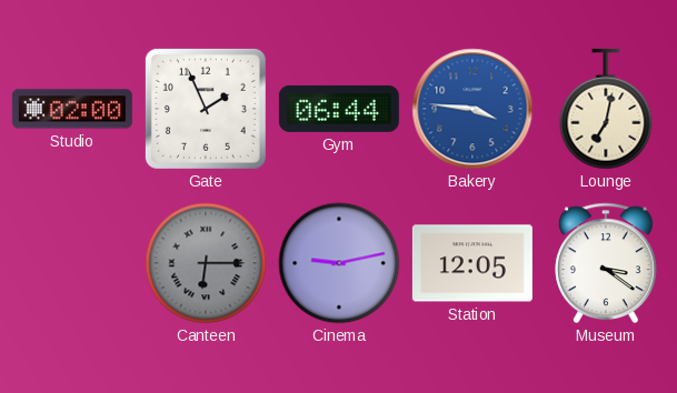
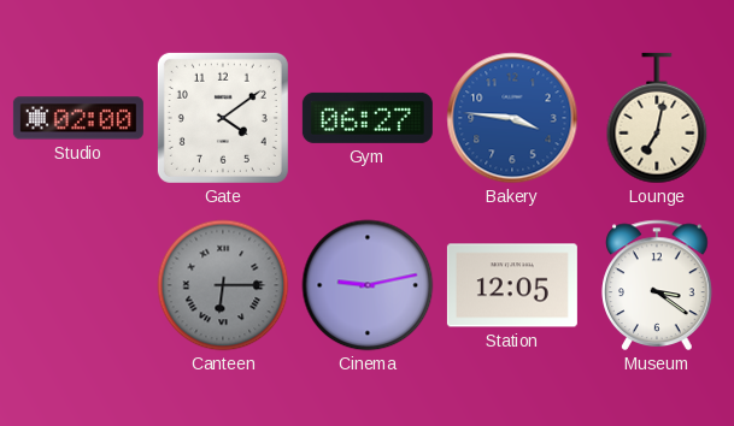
Gate: 1:56 -> 4:09 (223, 118)
Gym: 06:44 -> 06:27 (368, 118)
